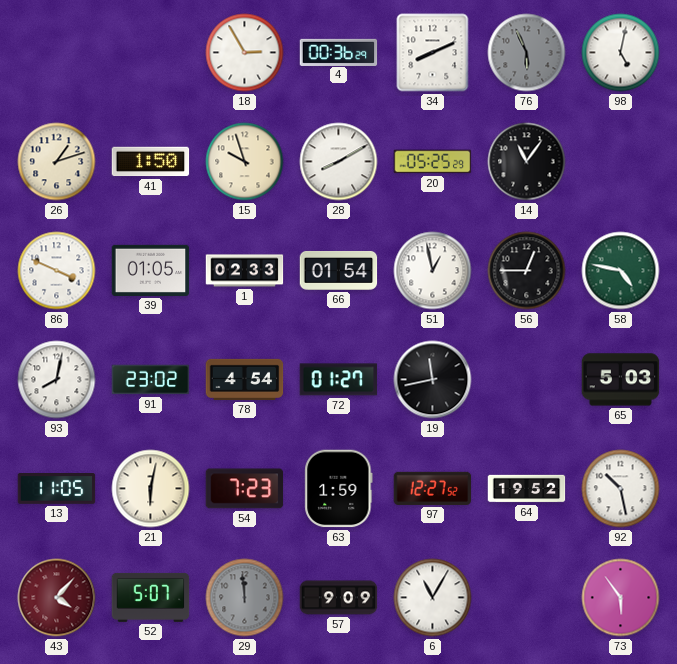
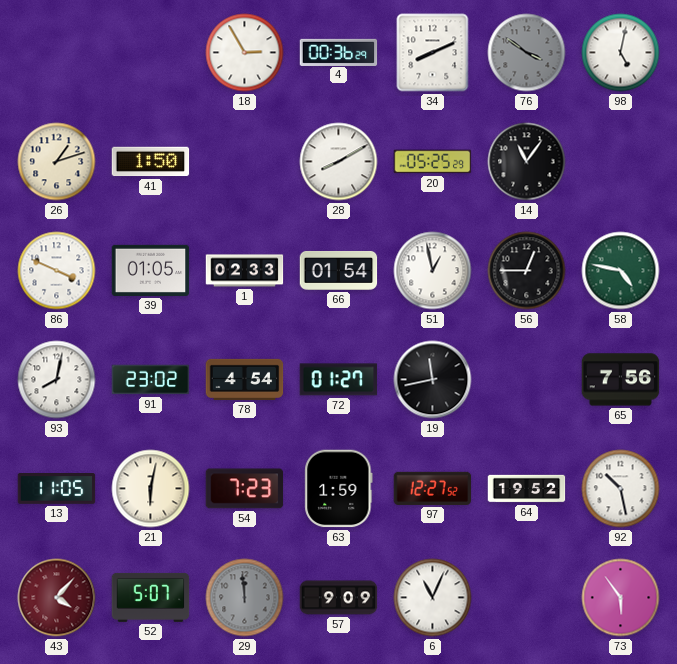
76: 5:56 -> 3:51 (527, 53)
15: 9:57 -> none (245, 162)
65: 5:03 -> 7:56 (621, 380)
6: 11:05 -> 11:04 (433, 598)
